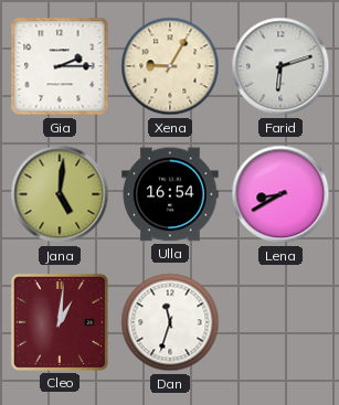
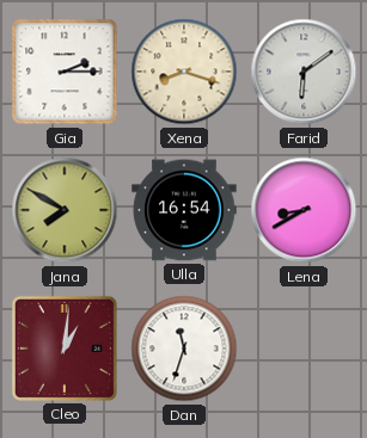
Xena: 9:05 -> 8:18 (184, 72)
Farid: 6:12 -> 6:09 (304, 72)
Jana: 5:01 -> 7:50 (65, 210)
